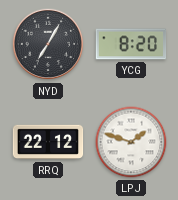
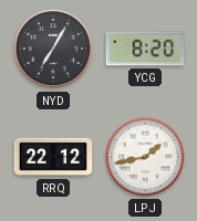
LPJ: 1:48 -> 1:43 (145, 157)
